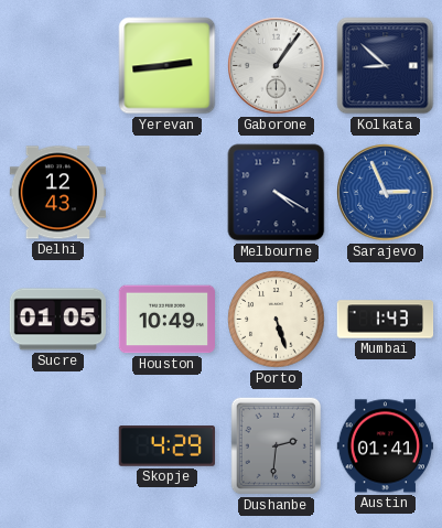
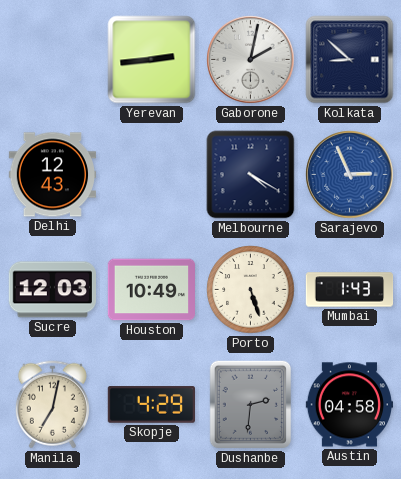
Gaborone: 1:06 -> 2:02 (251, 60)
Sucre: 01:05 -> 12:03 (52, 290)
Manila: none -> 7:02 (52, 405)
Austin: 01:41 -> 04:58 (349, 405)
